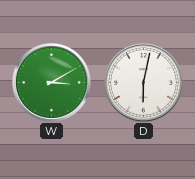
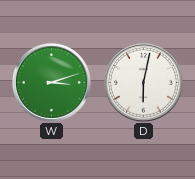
W: 3:10 -> 3:12 (51, 82)
